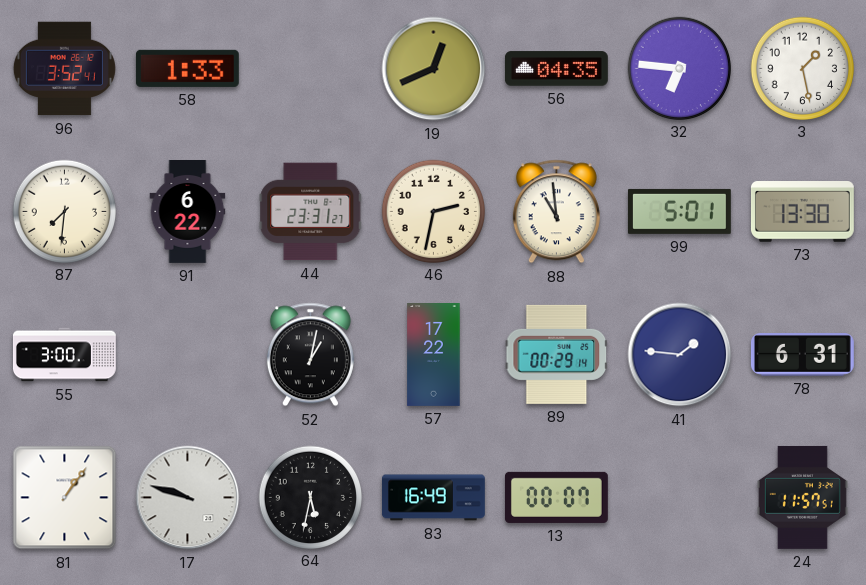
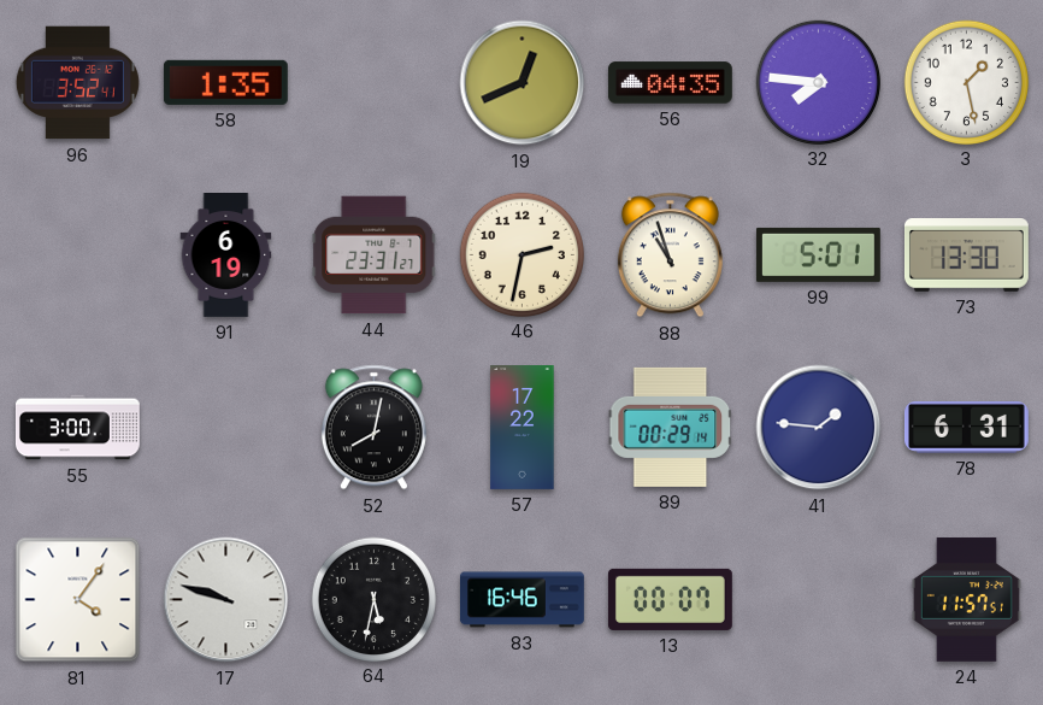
58: 1:33 -> 1:35 (225, 82)
32: 6:46 -> 7:46 (818, 82)
87: 7:31 -> none (64, 211)
91: 6:22 -> 6:19 (226, 255)
88: 10:59 -> 10:57 (670, 255)
52: 1:02 -> 8:02 (373, 428)
81: 1:06 -> 4:06 (78, 600)
83: 16:49 -> 16:46 (521, 600)
